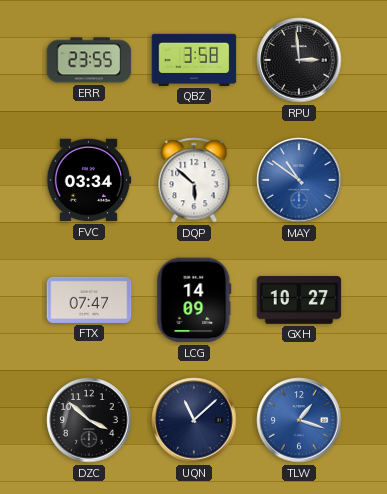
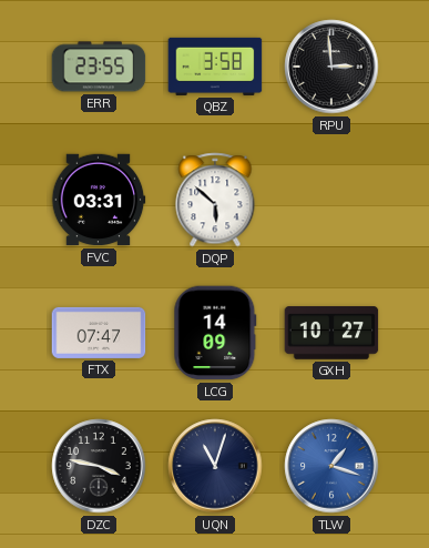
FVC: 03:34 -> 03:31 (99, 200)
MAY: 10:51 -> none (299, 180)
DZC: 3:52 -> 3:47 (99, 466)
UQN: 11:08 -> 11:03 (215, 466)
